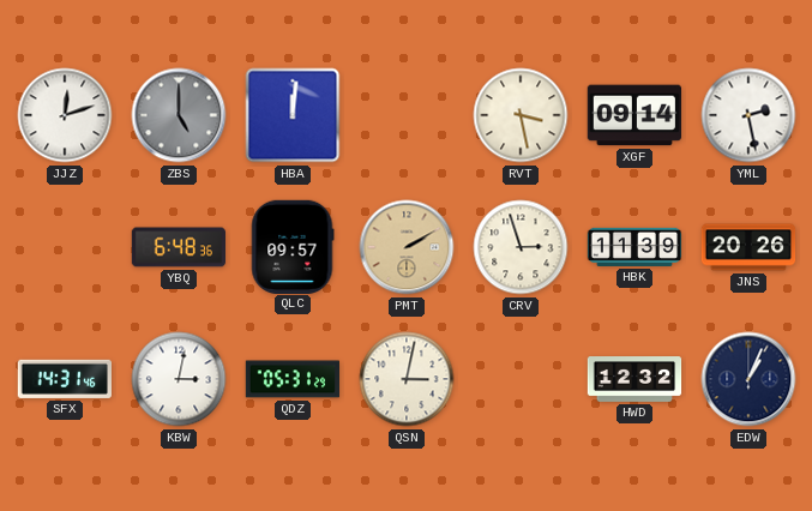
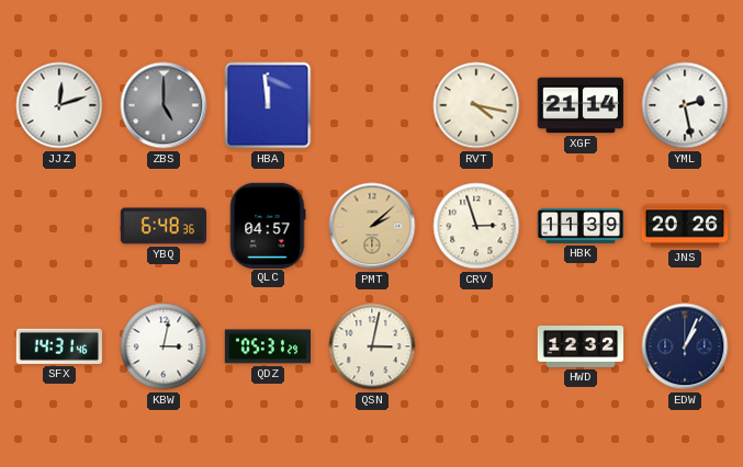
HBA: 12:01 -> 11:59 (268, 105)
RVT: 3:28 -> 4:17 (476, 105)
XGF: 09:14 -> 21:14 (579, 105)
QLC: 09:57 -> 04:57 (268, 225)
PMT: 2:10 -> 2:08 (372, 226)
